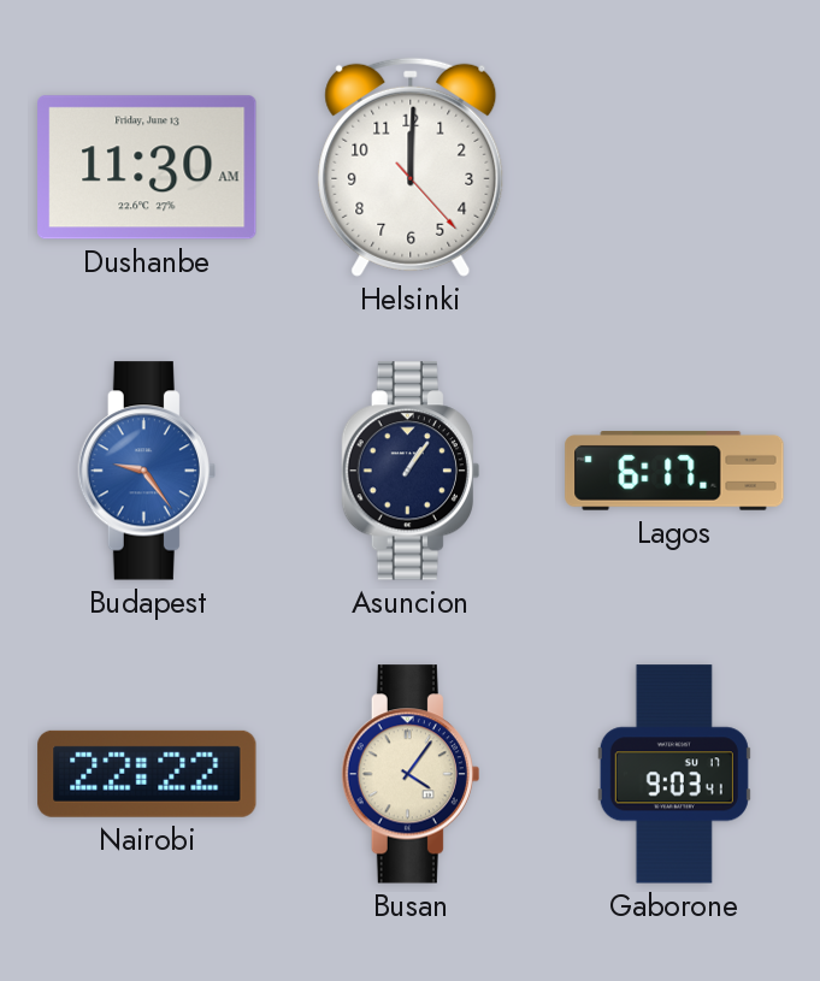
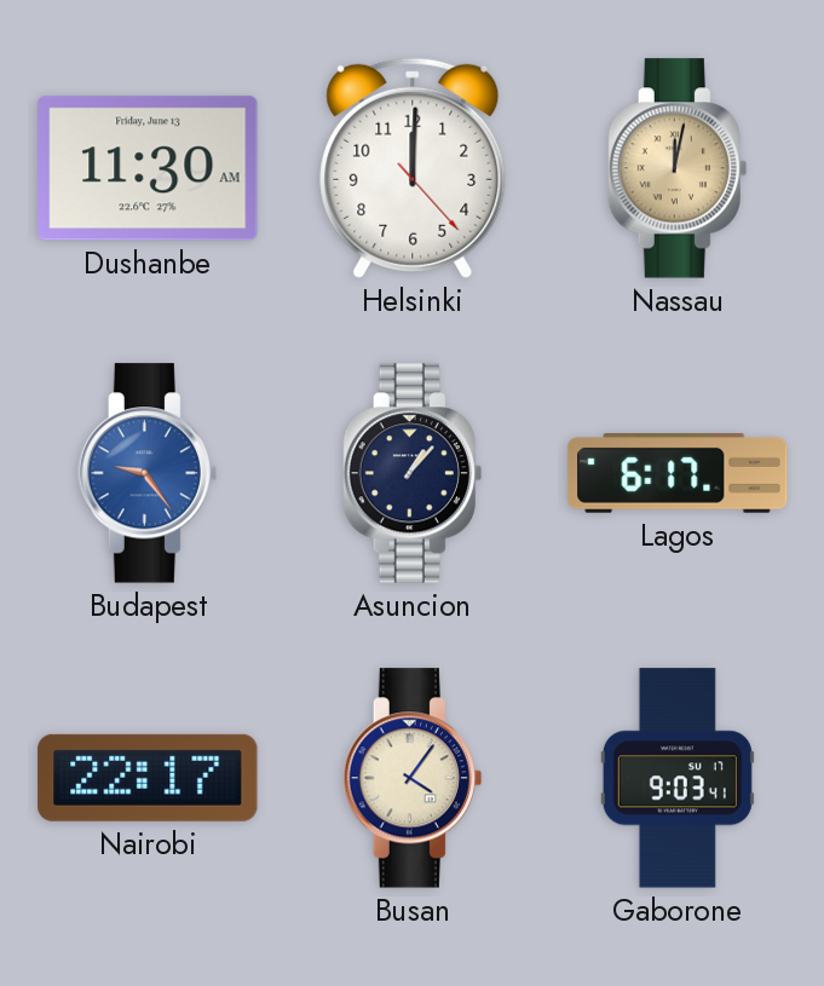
Nassau: none -> 12:02 (678, 168)
Asuncion: 1:06 -> 1:07 (413, 473)
Nairobi: 22:22 -> 22:17 (148, 778)
